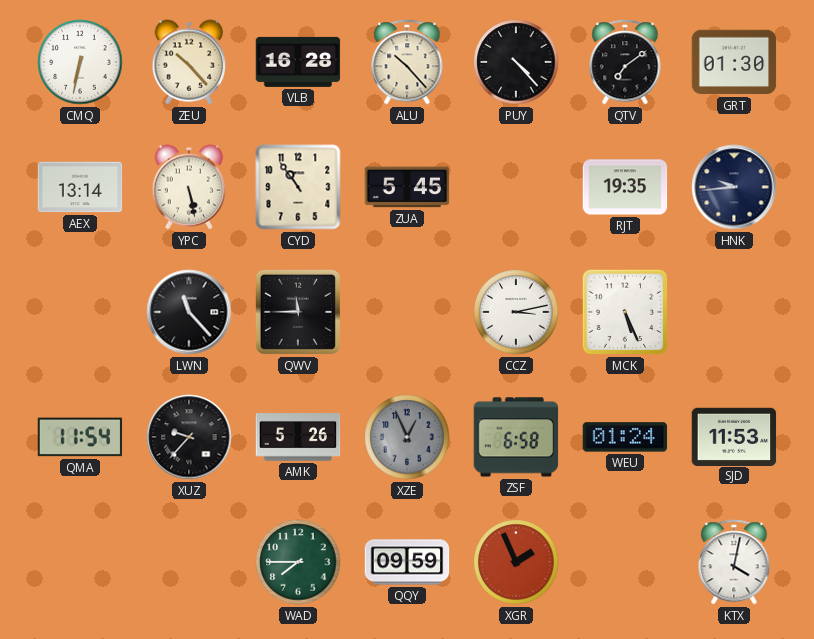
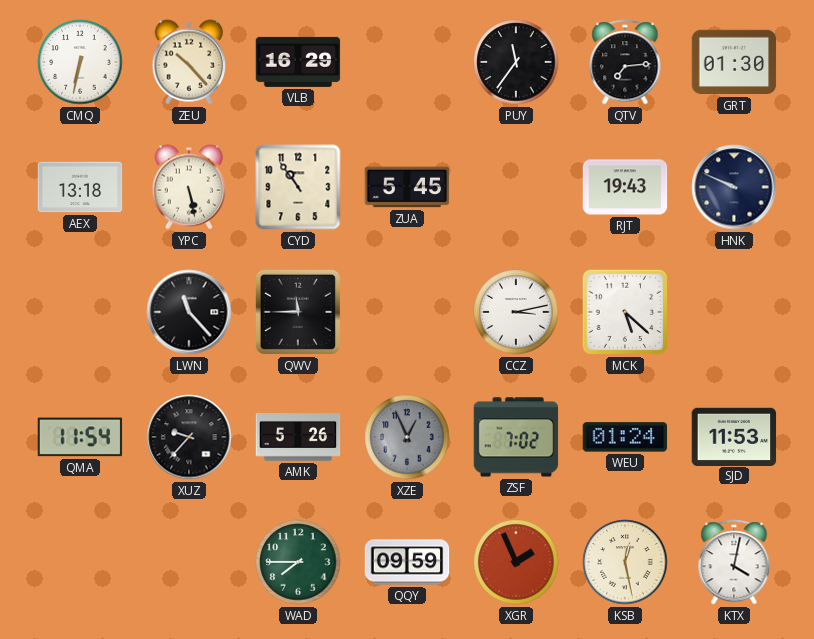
VLB: 16:28 -> 16:29 (298, 62)
ALU: 10:23 -> none (407, 62)
PUY: 4:23 -> 11:36 (516, 62)
QTV: 7:09 -> 7:14 (625, 62)
AEX: 13:14 -> 13:18 (80, 187)
RJT: 19:35 -> 19:43 (625, 187)
HNK: 9:44 -> 9:49 (734, 187)
MCK: 5:26 -> 5:22 (625, 312)
ZSF: 6:58 -> 7:02 (516, 437)
KSB: none -> 12:28 (625, 562)
